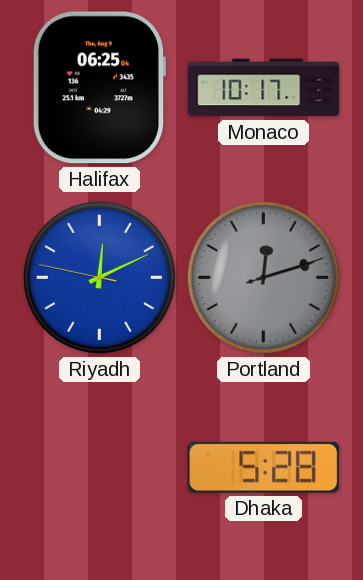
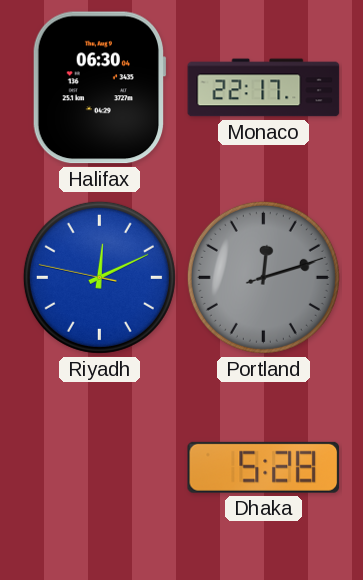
Halifax: 06:25 -> 06:30 (99, 88)
Monaco: 10:17 -> 22:17 (264, 88)
